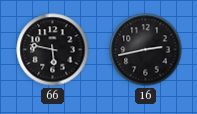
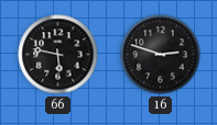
16: 2:43 -> 2:48 (161, 55)
